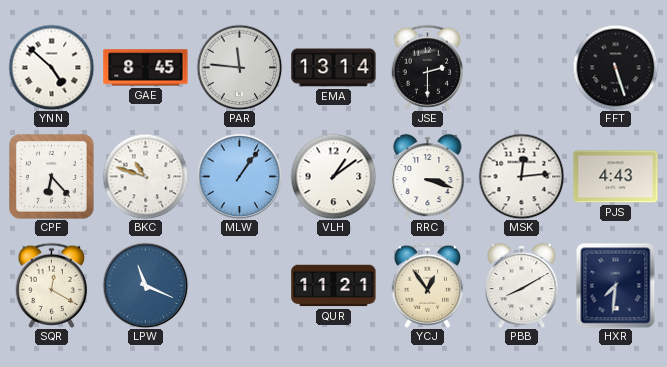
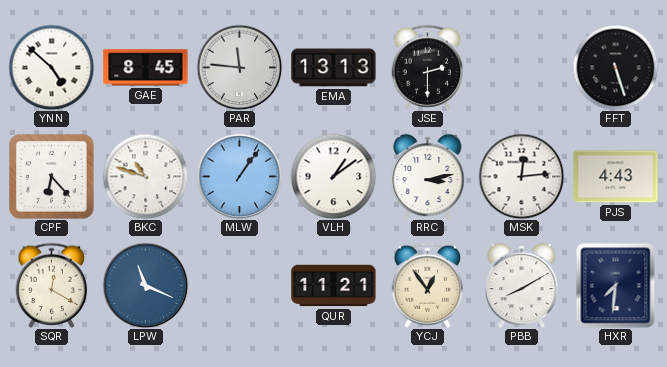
EMA: 13:14 -> 13:13 (334, 68)
RRC: 3:18 -> 3:13 (428, 176)
